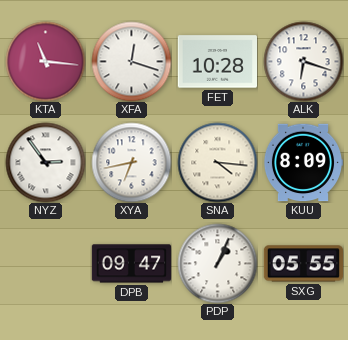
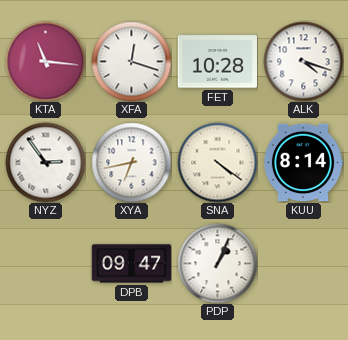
ALK: 6:18 -> 4:18 (303, 61)
SNA: 4:16 -> 4:21 (217, 162)
KUU: 8:09 -> 8:14 (303, 163)
SXG: 05:55 -> none (303, 264)
